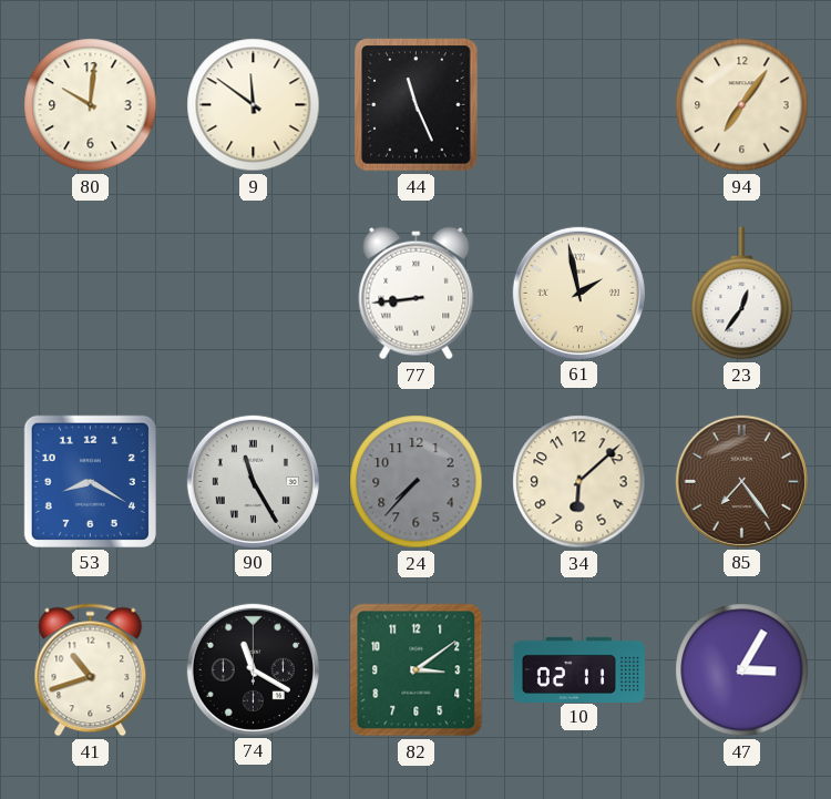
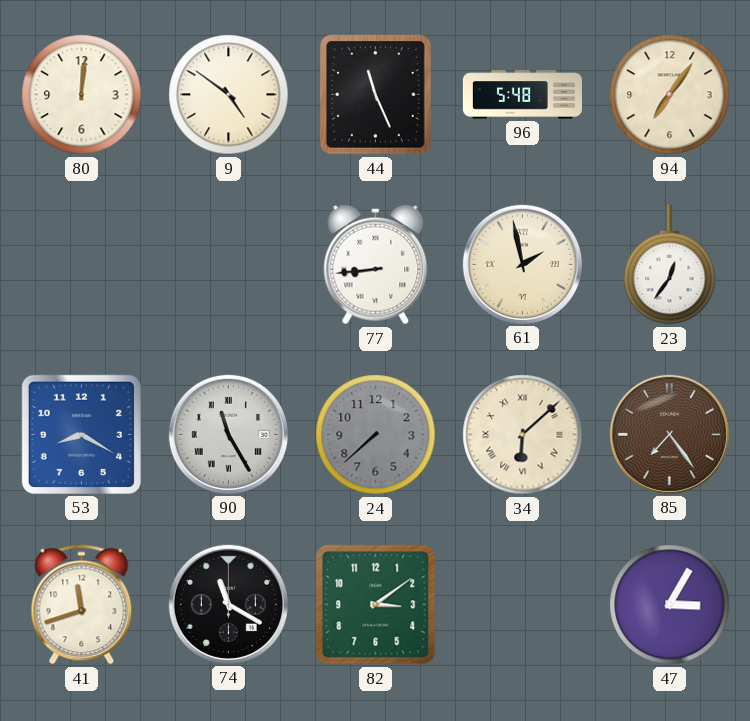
80: 10:01 -> 12:01 (82, 95)
9: 11:51 -> 4:51 (229, 95)
96: none -> 5:48 (522, 95)
24: 7:37 -> 7:38 (376, 435)
34 numerals: Arabic -> Roman (523, 435)
41: 10:42 -> 11:42 (82, 605)
10: 02:11 -> none (578, 669)
